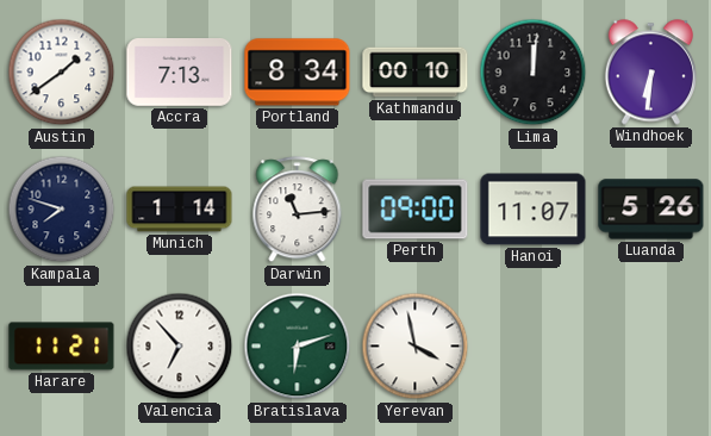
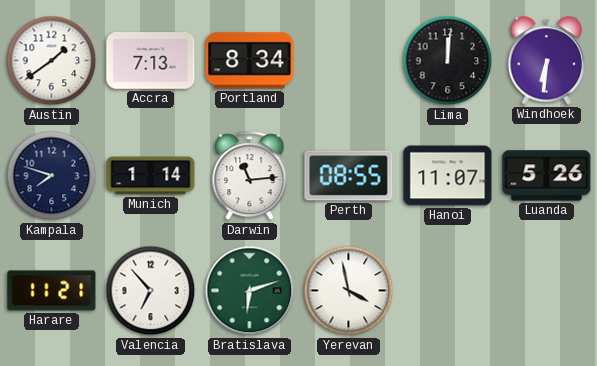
Kathmandu: 00:10 -> none (416, 73)
Perth: 09:00 -> 08:55 (349, 176)
